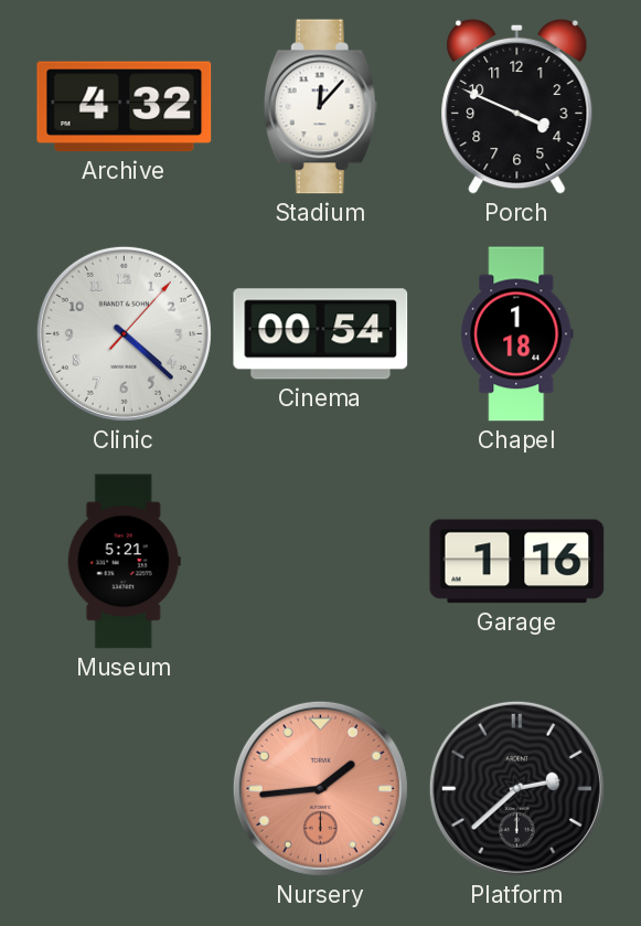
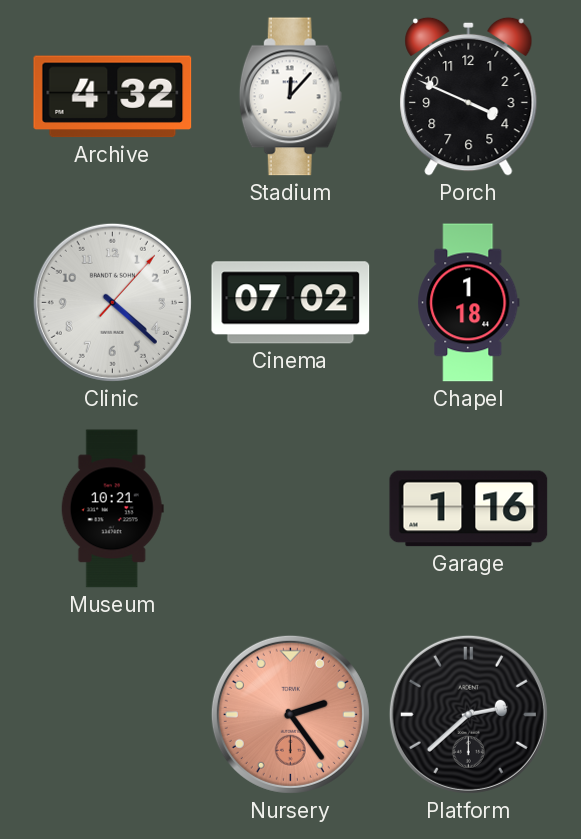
Cinema: 00:54 -> 07:02 (291, 303)
Museum: 5:21 -> 10:21 (112, 509)
Nursery: 1:44 -> 2:24 (290, 714)
